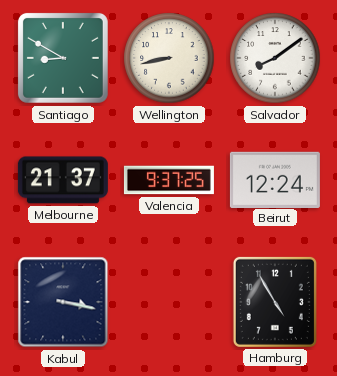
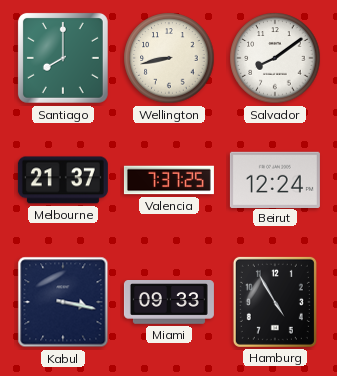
Santiago: 8:50 -> 8:00 (63, 58)
Valencia: 9:37 -> 7:37 (169, 180)
Miami: none -> 09:33 (169, 303)
